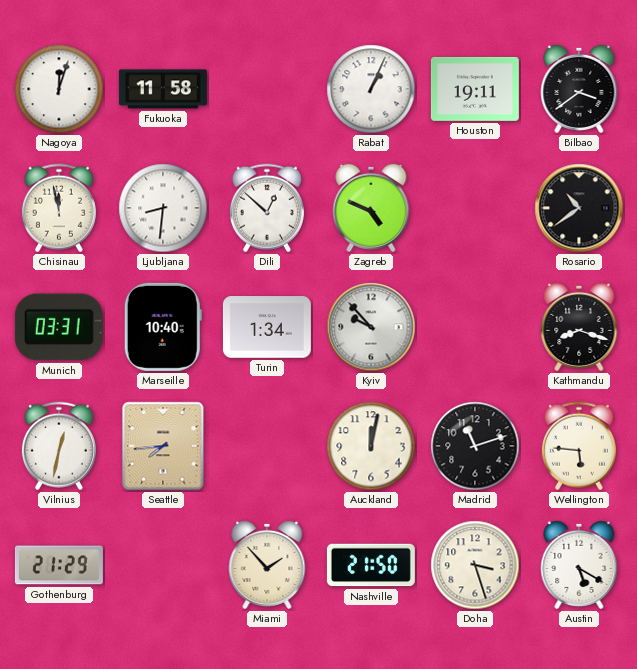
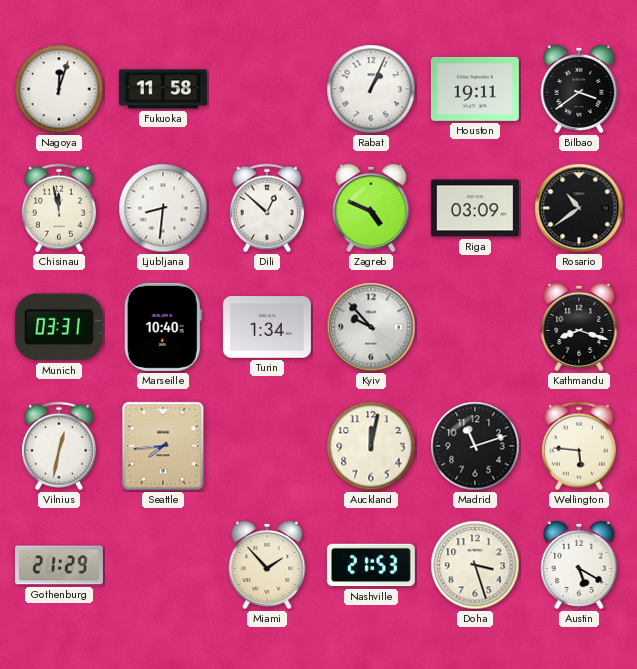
Riga: none -> 03:09 (475, 208)
Nashville: 21:50 -> 21:53 (371, 565)
